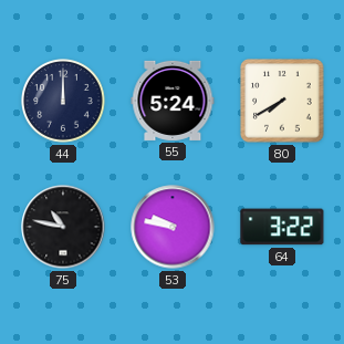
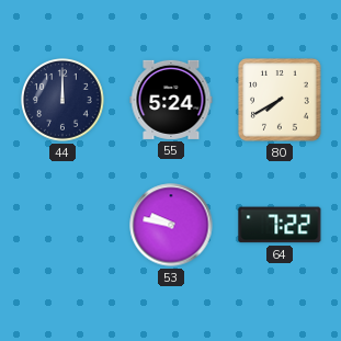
75: 10:47 -> none (63, 227)
64: 3:22 -> 7:22 (280, 225)
